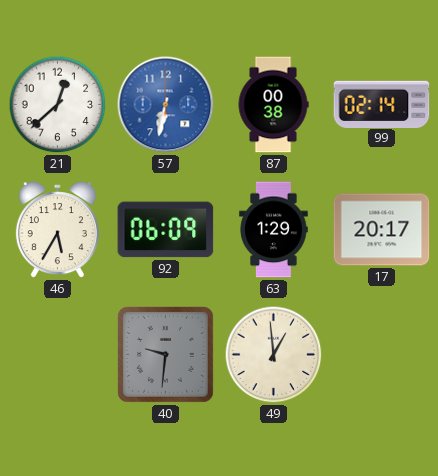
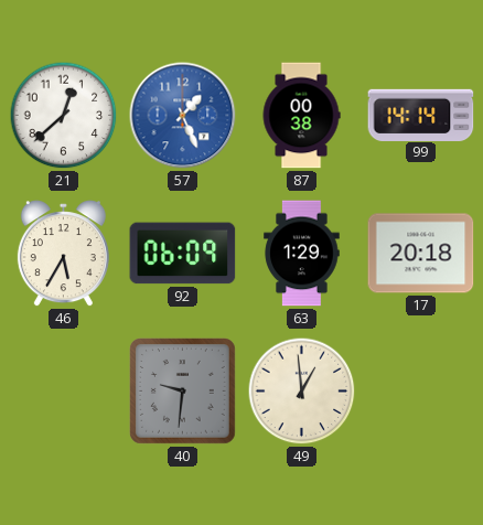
57: 6:32 -> 1:26 (183, 116)
99: 02:14 -> 14:14 (421, 115)
17: 20:17 -> 20:18 (421, 254)
